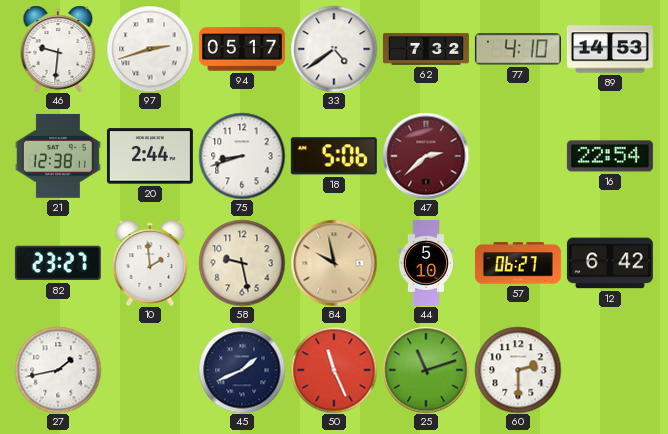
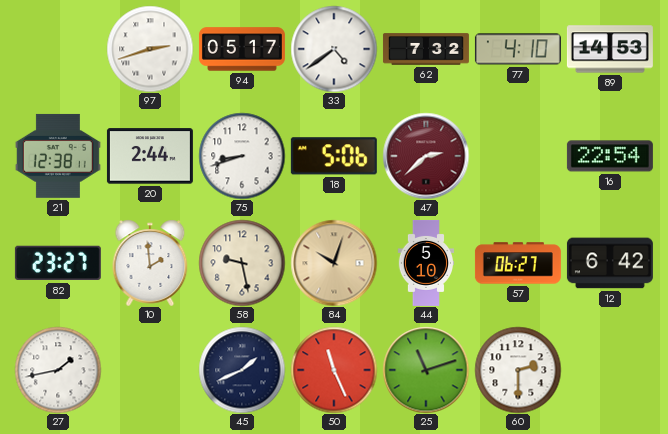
46: 9:31 -> none (58, 49)
84: 9:58 -> 10:03 (334, 263)
